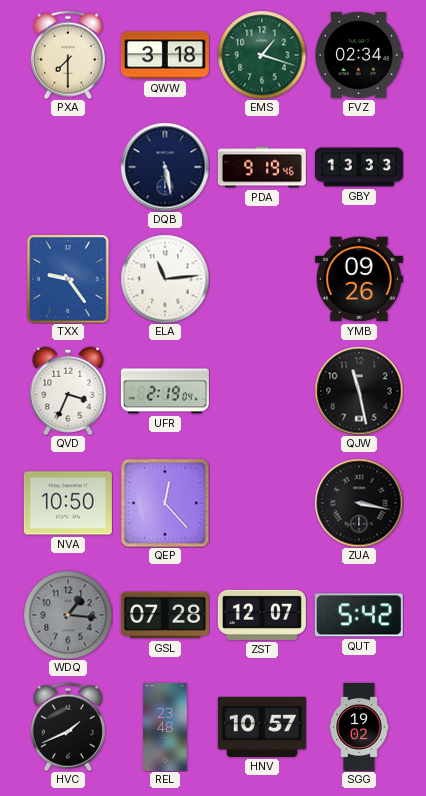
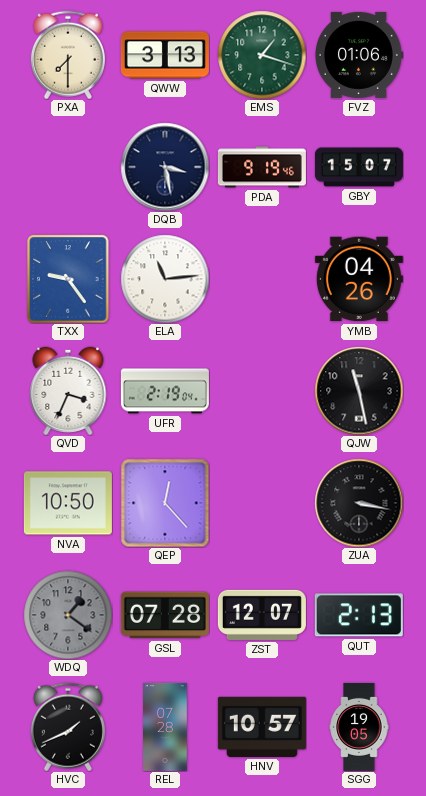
QWW: 3:18 -> 3:13 (165, 55)
FVZ: 02:34 -> 01:06 (359, 55)
DQB: 5:28 -> 3:28 (165, 167)
GBY: 13:33 -> 15:07 (359, 167)
YMB: 09:26 -> 04:26 (359, 279)
WDQ: 1:16 -> 1:21 (68, 615)
QUT: 5:42 -> 2:13 (359, 615)
REL: 23:48 -> 07:28 (165, 727)
SGG: 19:02 -> 19:05 (359, 727)
